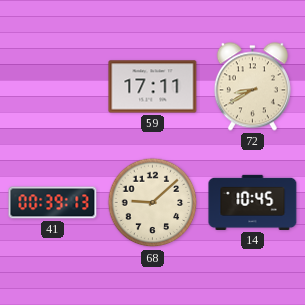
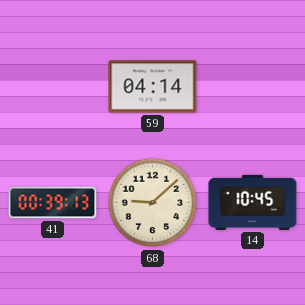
59: 17:11 -> 04:14 (153, 87)
72: 8:40 -> none (252, 87)
